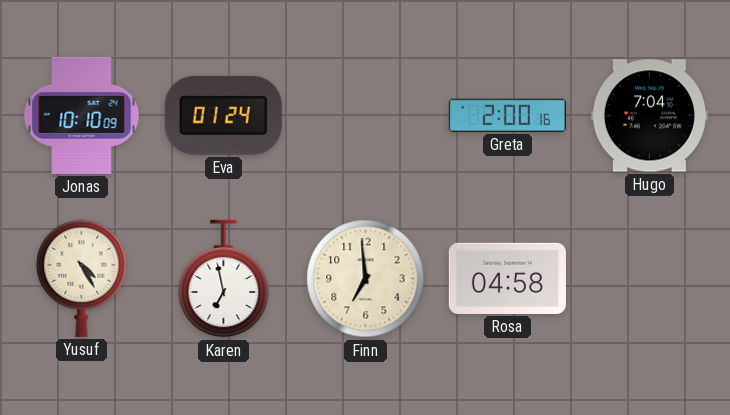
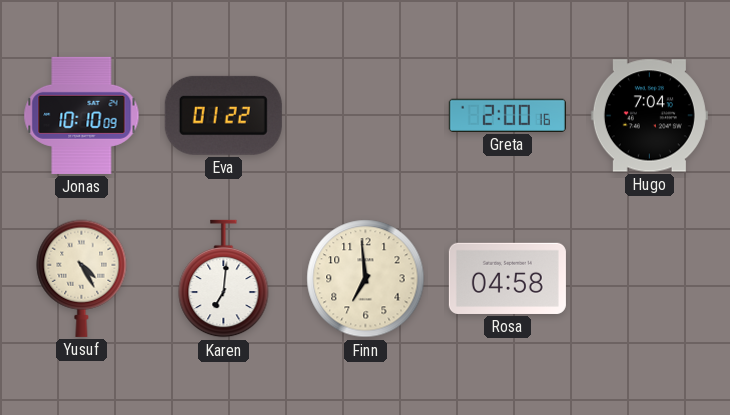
Eva: 01:24 -> 01:22 (223, 115)
Karen: 6:58 -> 7:01 (224, 279)
